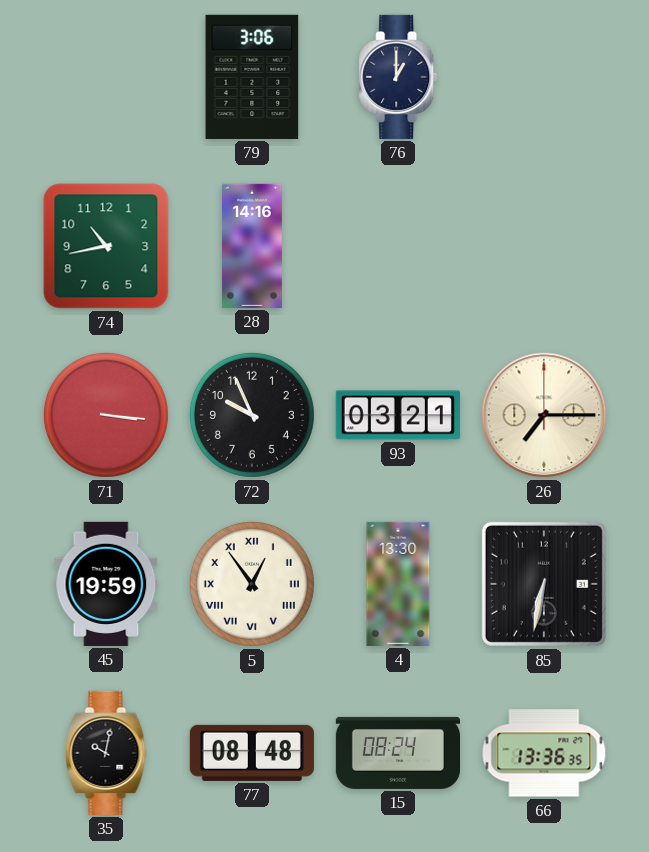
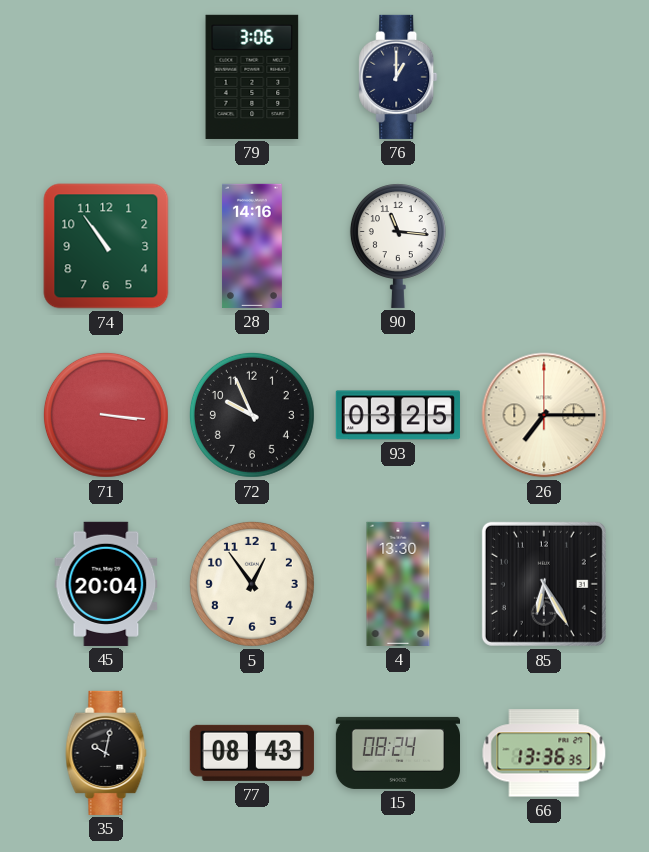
74: 10:43 -> 10:54 (106, 246)
90: none -> 11:16 (398, 246)
93: 03:21 -> 03:25 (398, 415)
45: 19:59 -> 20:04 (106, 584)
5 numerals: Roman -> Arabic (252, 584)
85: 6:32 -> 6:25 (544, 584)
77: 08:48 -> 08:43 (252, 753)
